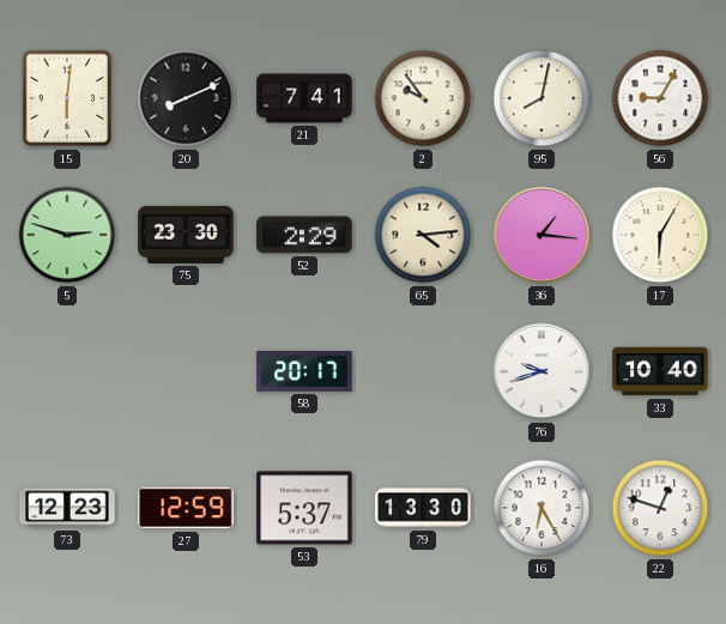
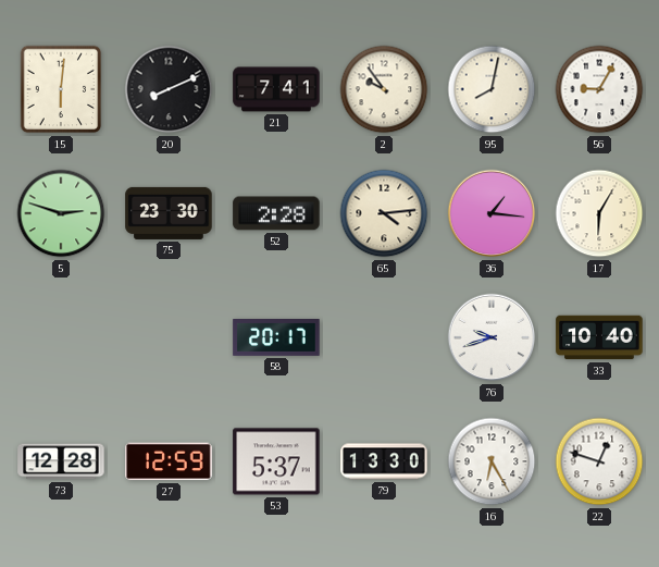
52: 2:29 -> 2:28 (276, 213)
73: 12:23 -> 12:28 (61, 461)
